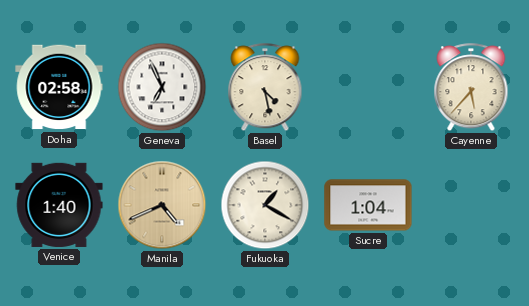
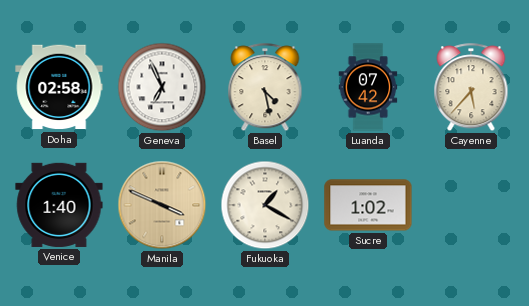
Luanda: none -> 07:42 (368, 87)
Manila: 4:41 -> 3:49 (162, 205)
Sucre: 1:04 -> 1:02 (368, 205)
